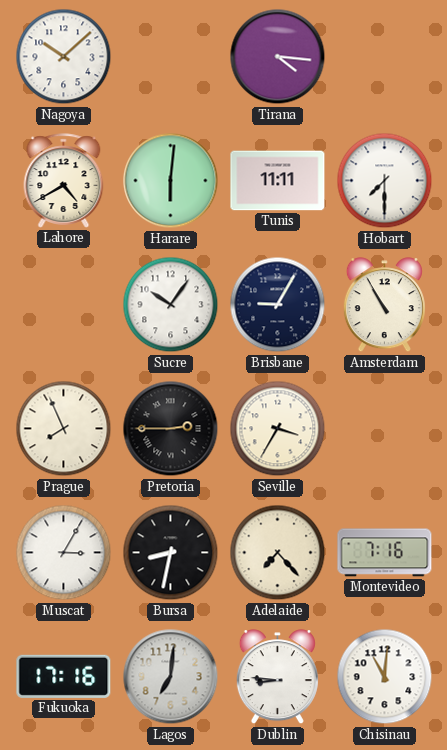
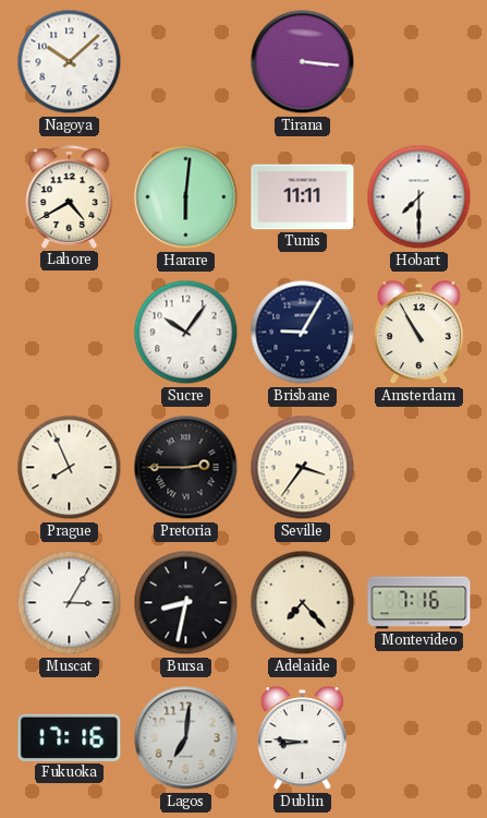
Tirana: 4:16 -> 3:16 (303, 62)
Seville: 3:35 -> 3:36 (303, 468)
Chisinau: 11:01 -> none (385, 677)
